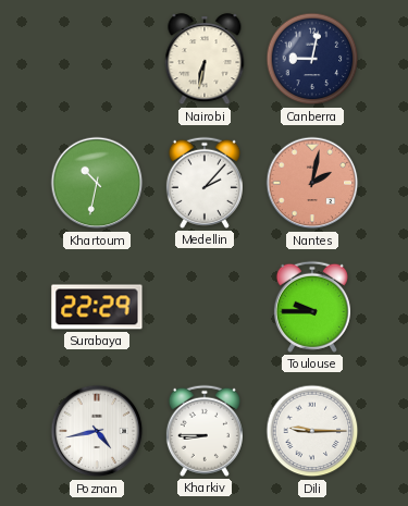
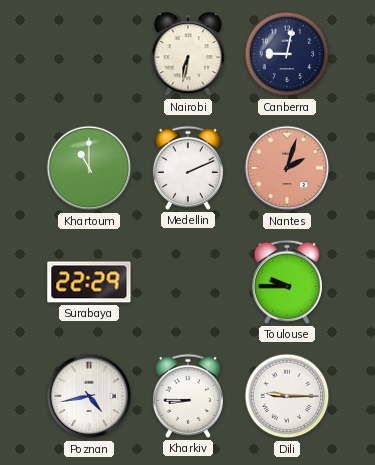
Khartoum: 10:32 -> 11:00 (89, 168)
Medellin: 2:07 -> 2:11 (188, 168)
Nantes: 2:02 -> 2:03 (287, 168)
